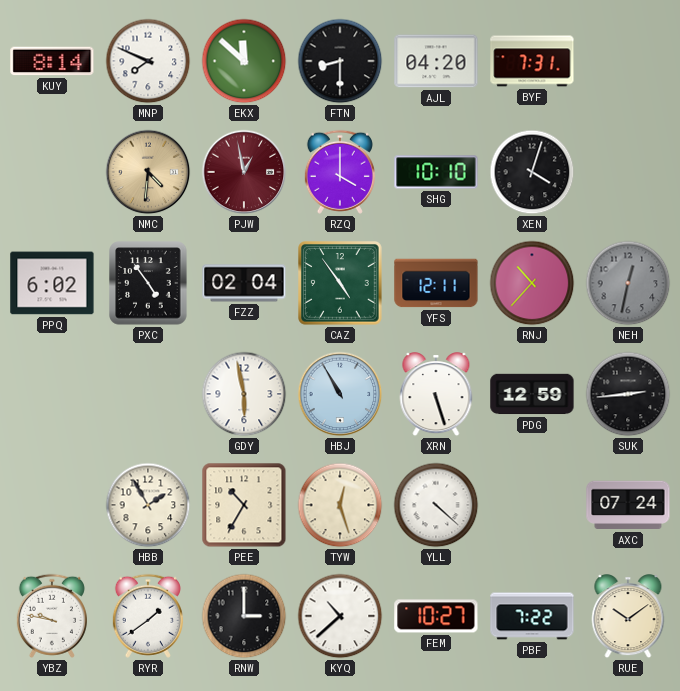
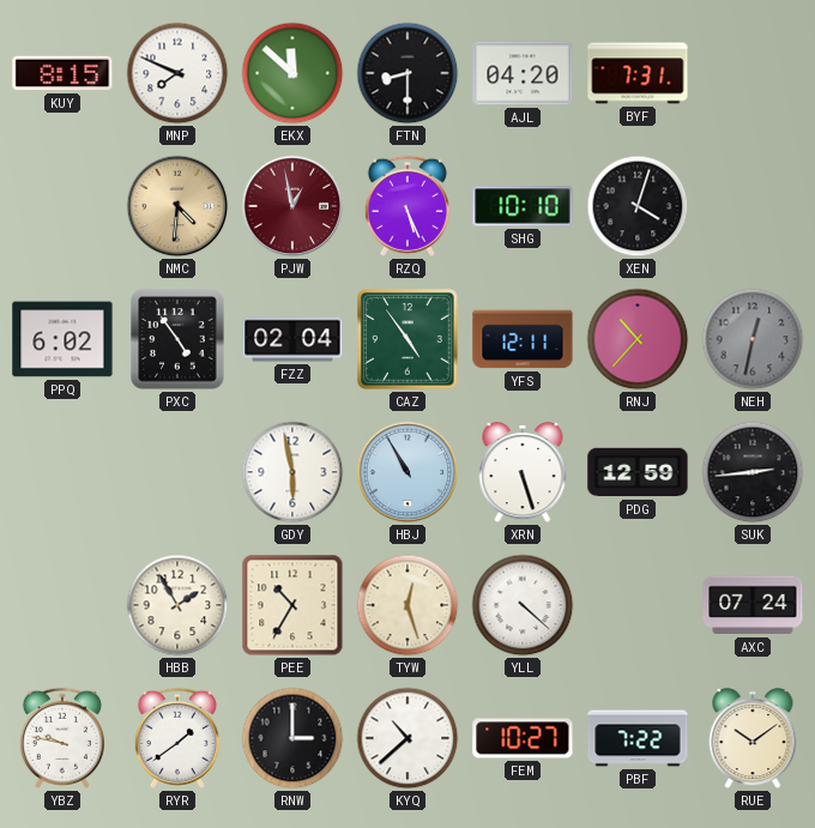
KUY: 8:14 -> 8:15 (62, 73)
RZQ: 4:00 -> 5:26 (407, 206)
